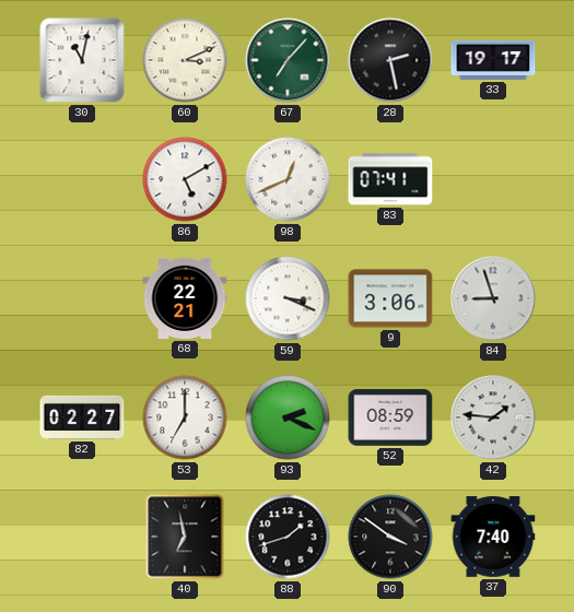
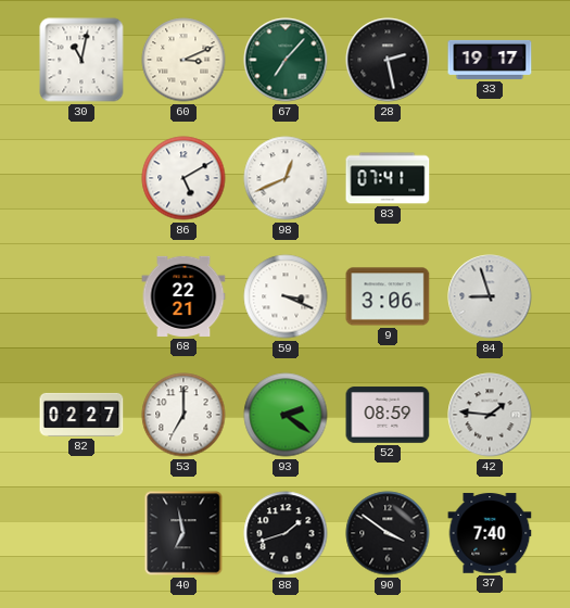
93: 2:19 -> 2:21 (286, 415)
